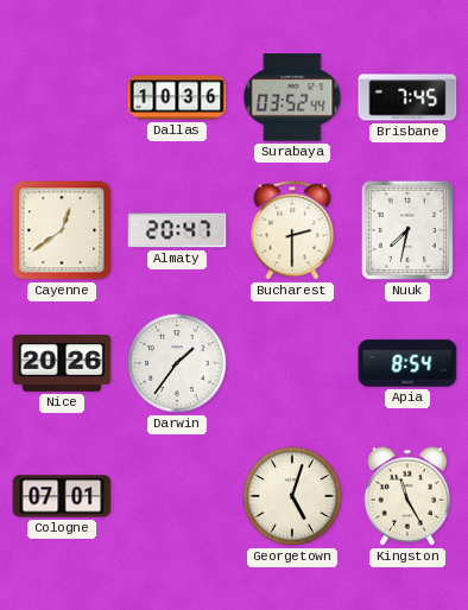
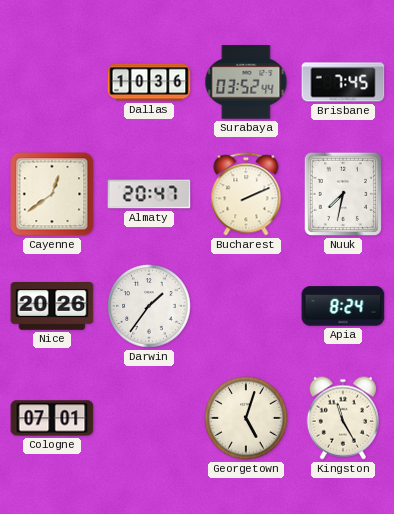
Bucharest: 2:30 -> 2:11 (246, 194)
Apia: 8:54 -> 8:24 (343, 306)
